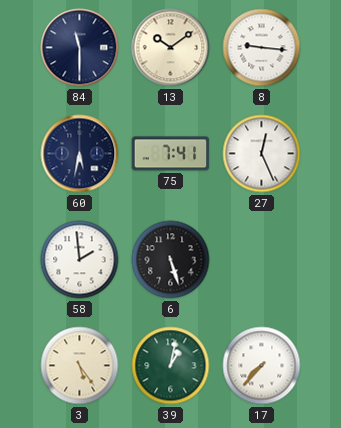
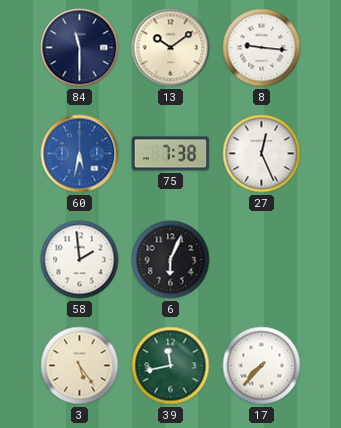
60 dial: navy -> blue (80, 154)
75: 7:41 -> 7:38 (171, 154)
6: 5:27 -> 6:04 (171, 260)
39: 1:02 -> 11:43 (171, 366)
